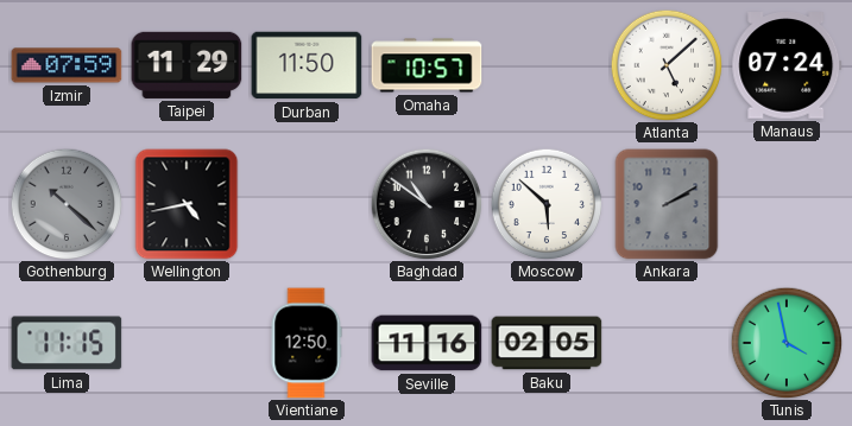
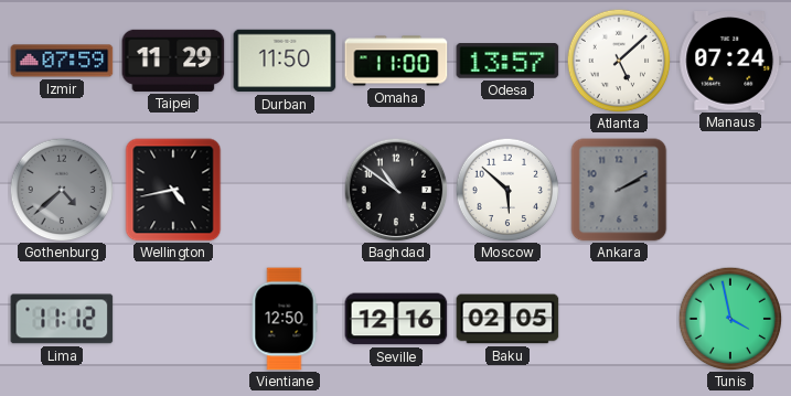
Omaha: 10:57 -> 11:00 (396, 61)
Odesa: none -> 13:57 (507, 61)
Gothenburg: 10:22 -> 4:38 (62, 190)
Lima: 11:15 -> 11:12 (62, 319)
Seville: 11:16 -> 12:16 (396, 319)
